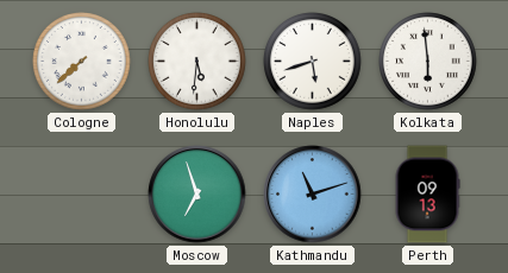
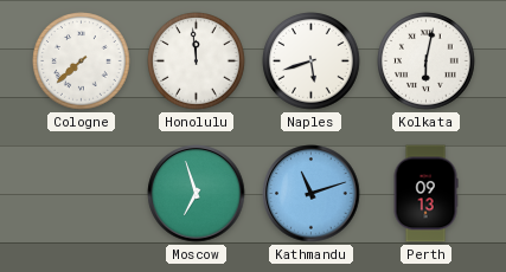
Honolulu: 5:31 -> 11:59 (197, 61)
Kolkata: 5:59 -> 6:02 (427, 61)
